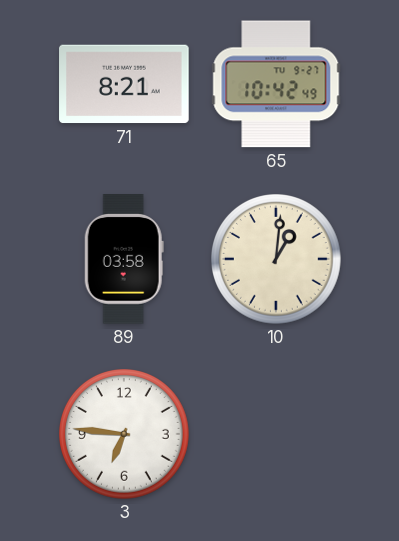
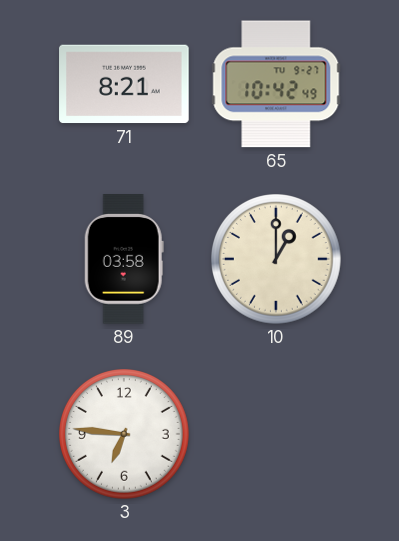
10: 1:01 -> 1:00 (277, 260)
